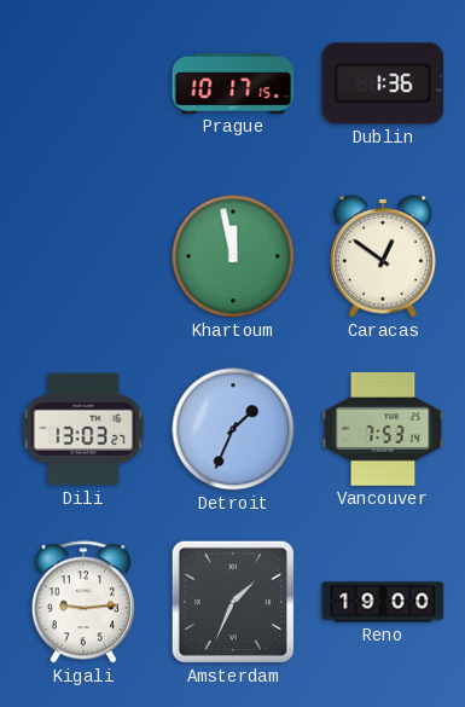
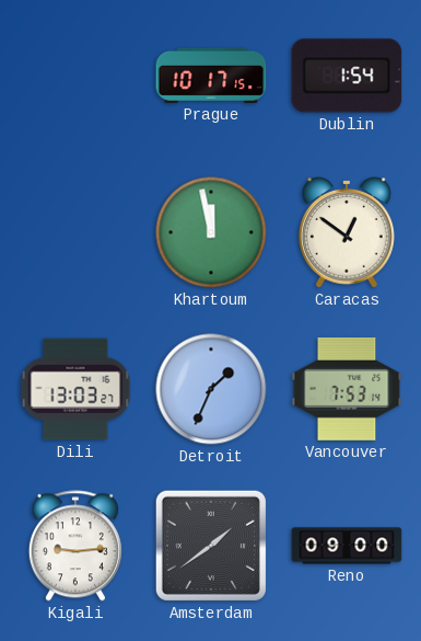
Dublin: 1:36 -> 1:54 (347, 76)
Amsterdam: 1:34 -> 1:39 (211, 546)
Reno: 19:00 -> 09:00 (347, 546)
